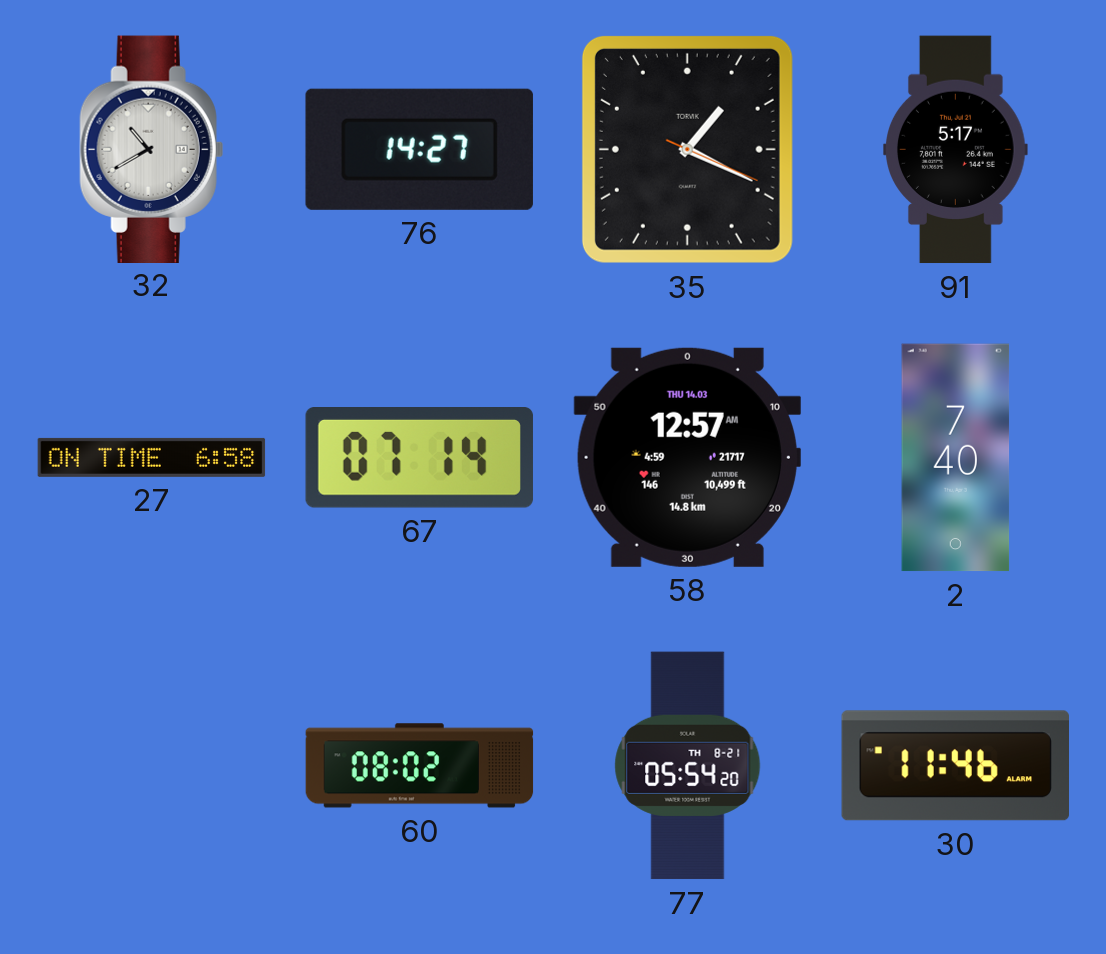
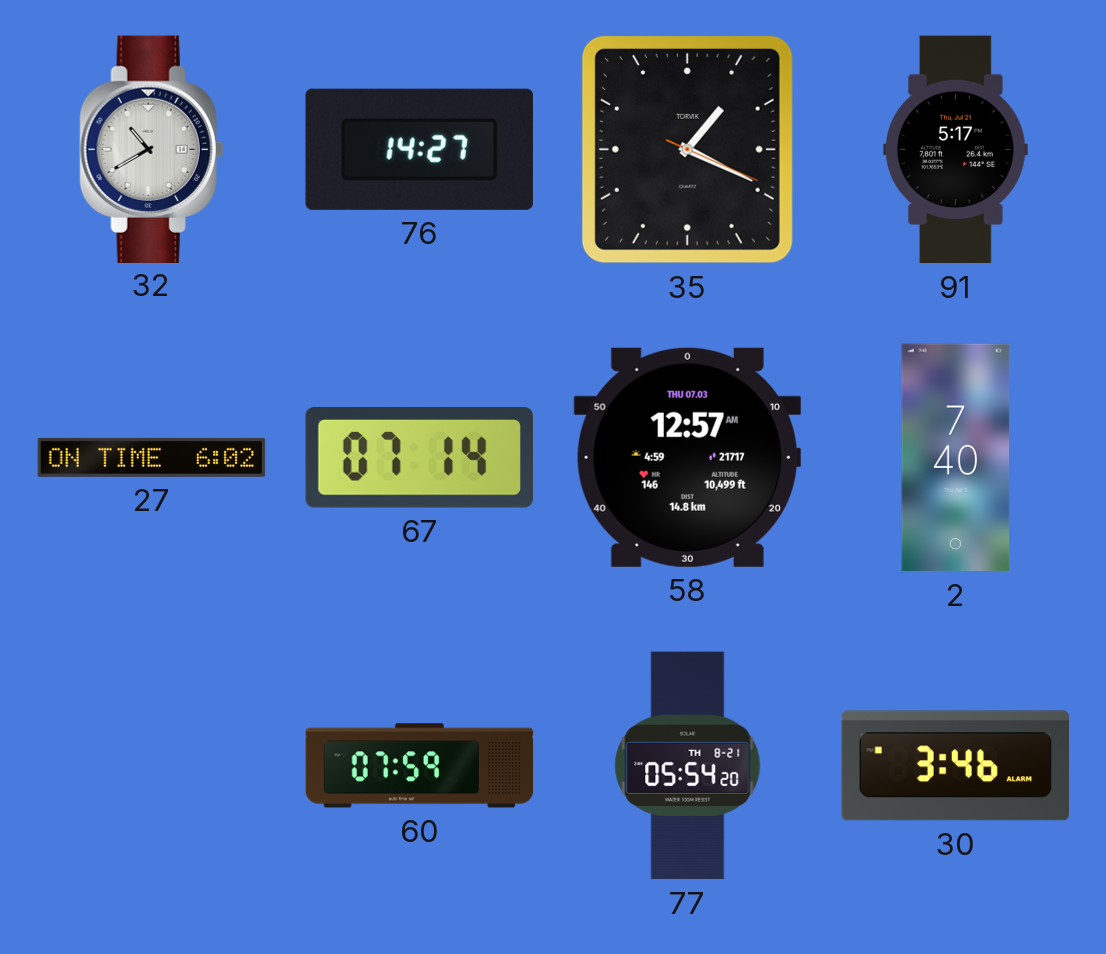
27: 6:58 -> 6:02 (152, 457)
58 date: THU 14.03 -> THU 07.03 (687, 457)
60: 08:02 -> 07:59 (420, 766)
30: 11:46 -> 3:46 (955, 766)
